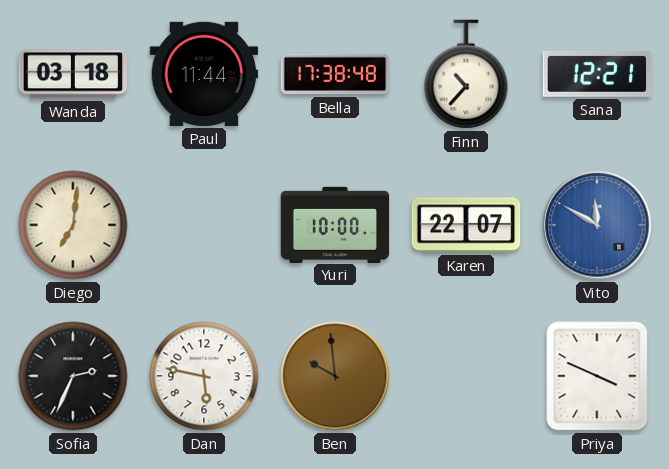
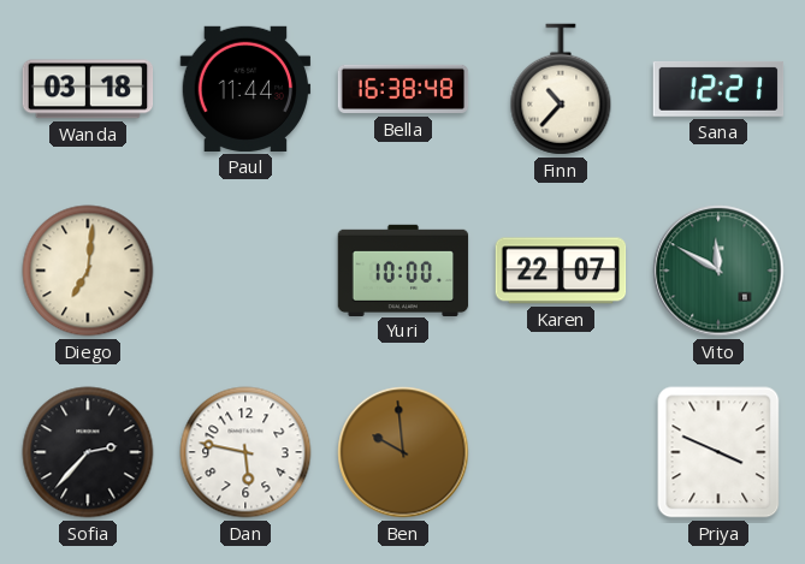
Bella: 17:38 -> 16:38 (403, 89)
Vito dial: blue -> green (718, 271)
Sofia: 2:34 -> 2:37 (88, 452)
